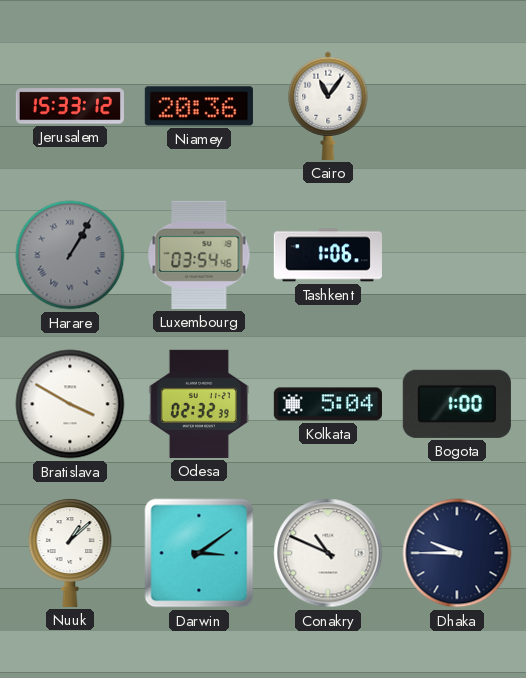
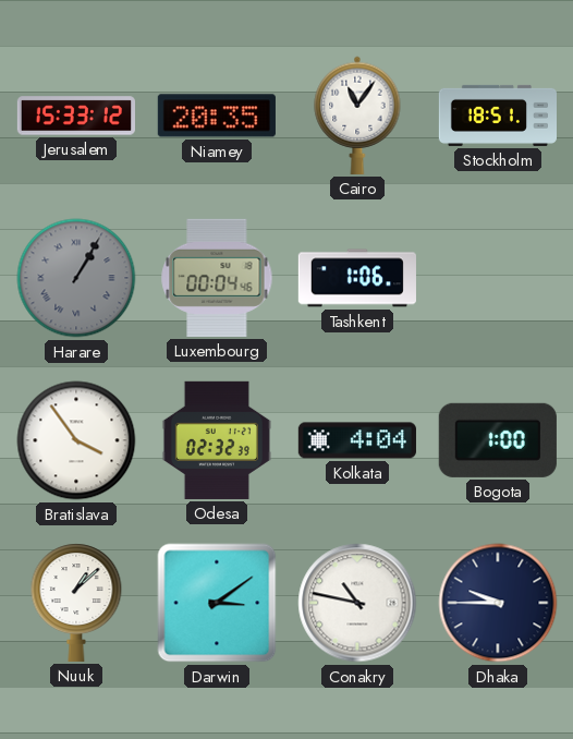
Niamey: 20:36 -> 20:35 (217, 116)
Stockholm: none -> 18:51 (497, 116)
Luxembourg: 03:54 -> 00:04 (217, 278)
Bratislava: 3:50 -> 3:54 (76, 440)
Kolkata: 5:04 -> 4:04 (357, 440)
Conakry: 10:49 -> 10:47 (357, 603)
